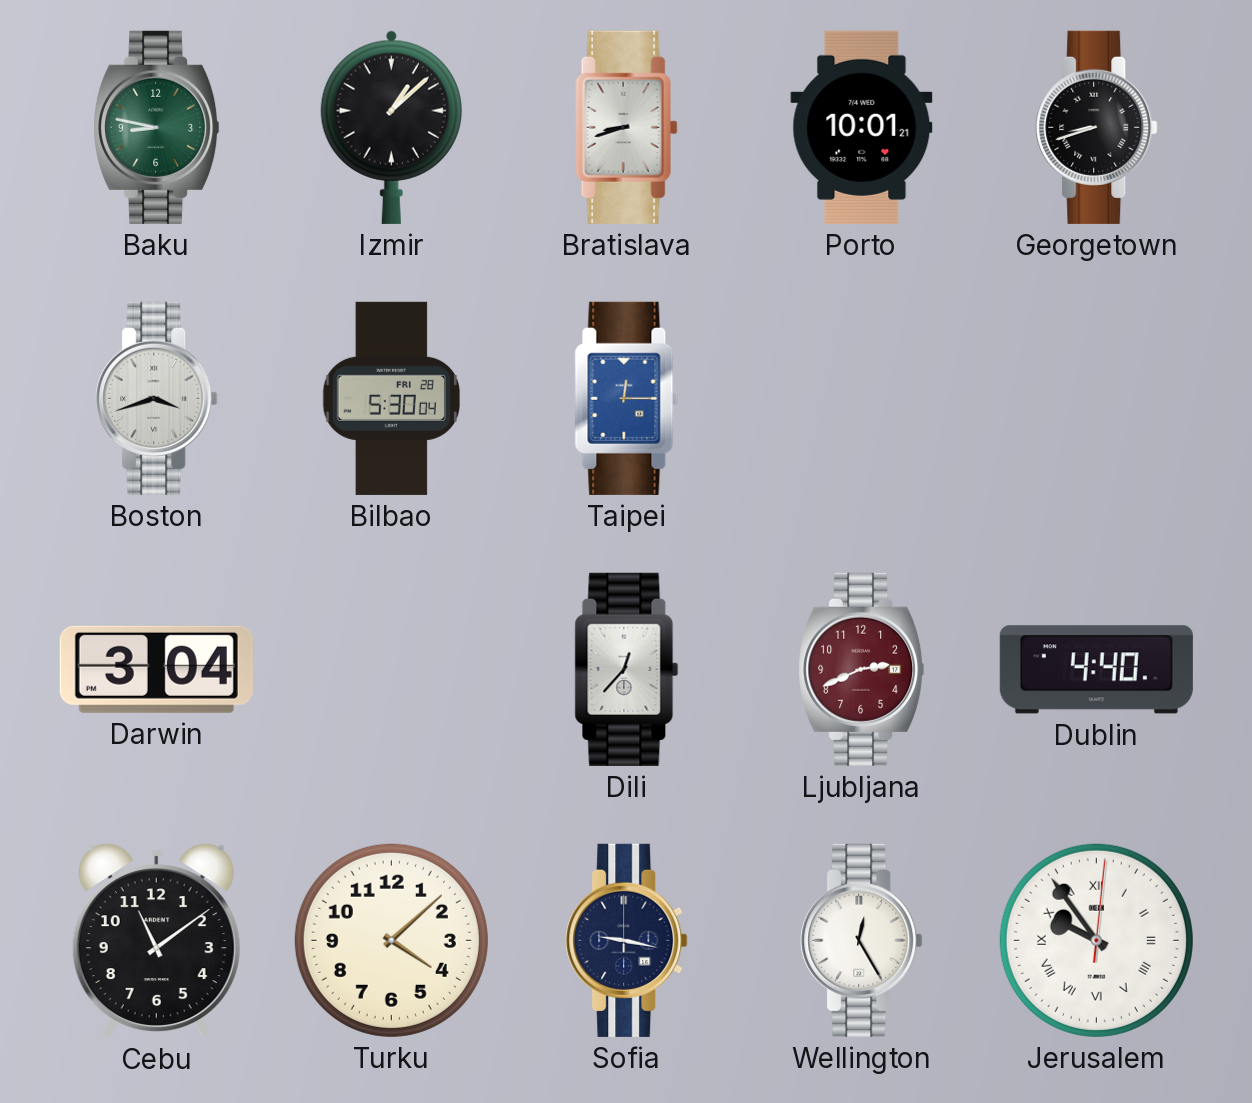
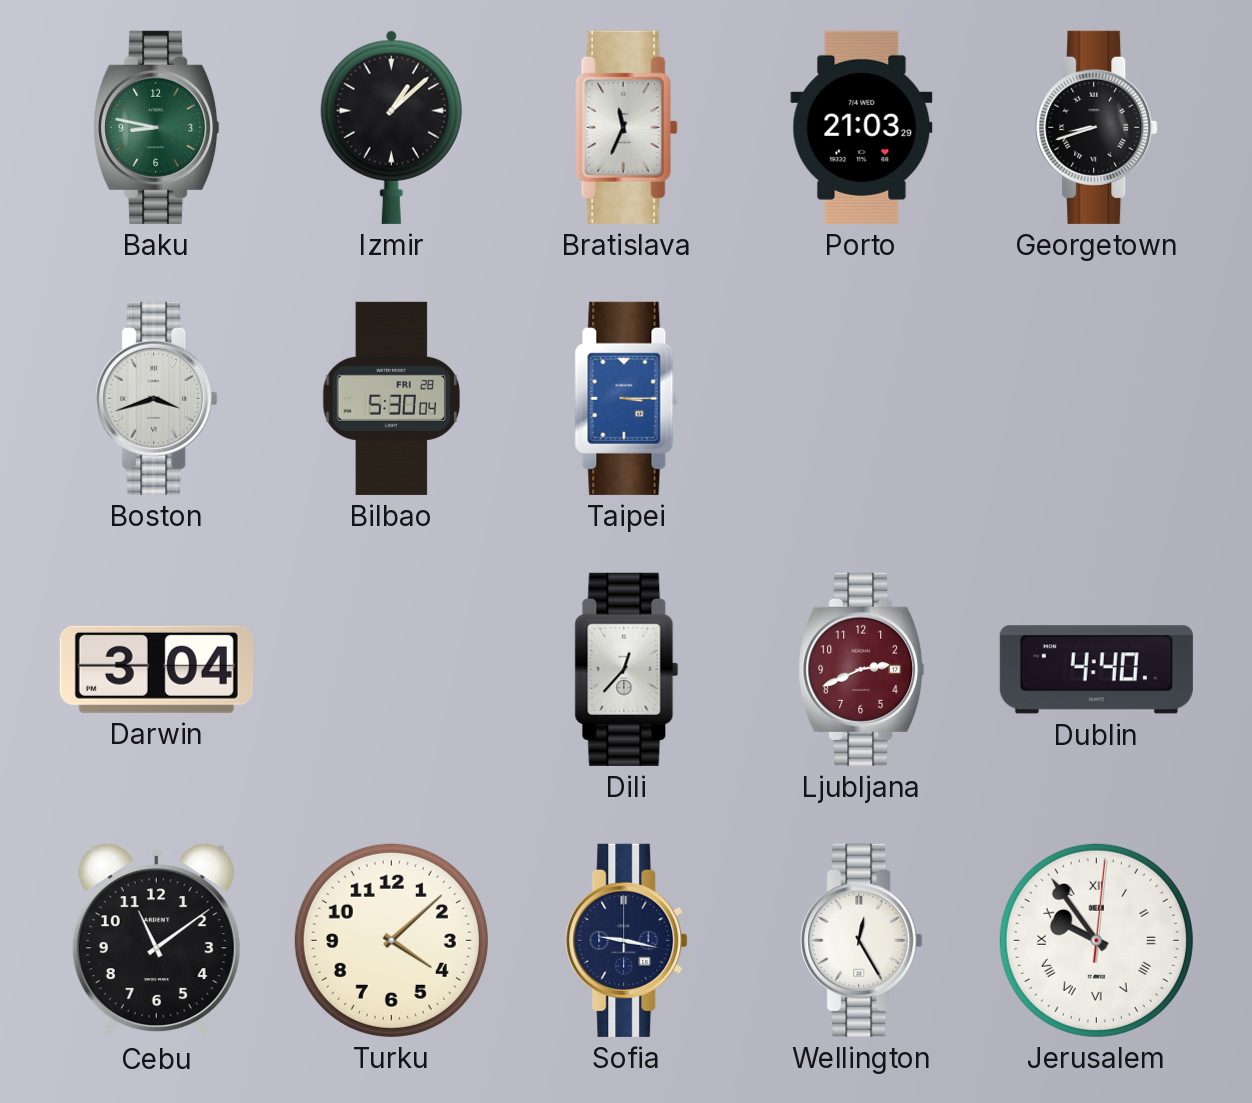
Bratislava: 8:42 -> 11:34 (627, 127)
Porto: 10:01 -> 21:03 (862, 127)
Taipei: 12:15 -> 3:15 (627, 398)
